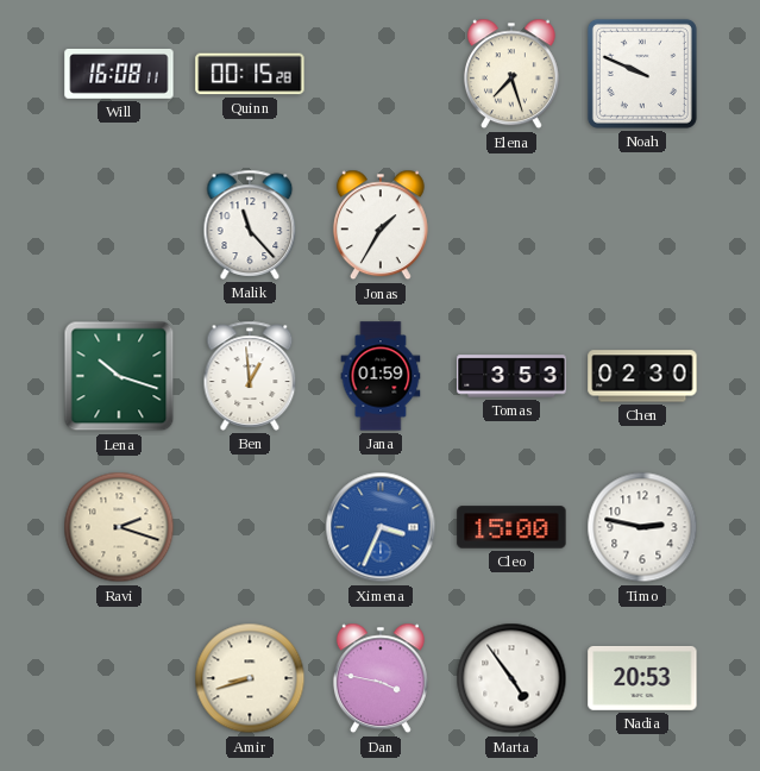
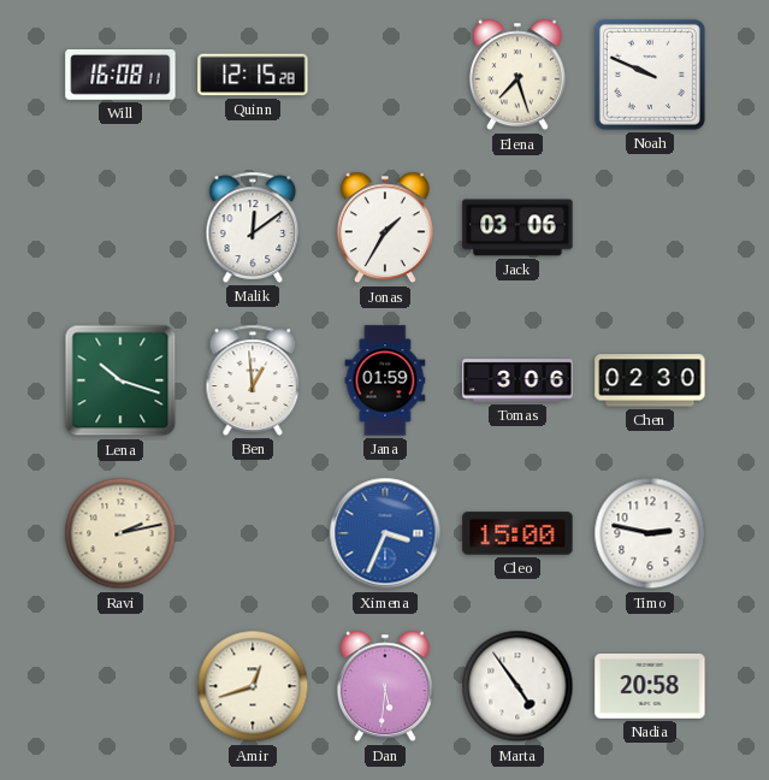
Quinn: 00:15 -> 12:15 (253, 75)
Malik: 11:23 -> 12:09 (253, 227)
Jack: none -> 03:06 (517, 227)
Tomas: 3:53 -> 3:06 (517, 380)
Ravi: 2:18 -> 2:13 (120, 533)
Amir: 8:42 -> 12:42 (253, 686)
Dan: 3:47 -> 5:31 (385, 686)
Nadia: 20:53 -> 20:58 (650, 686)
